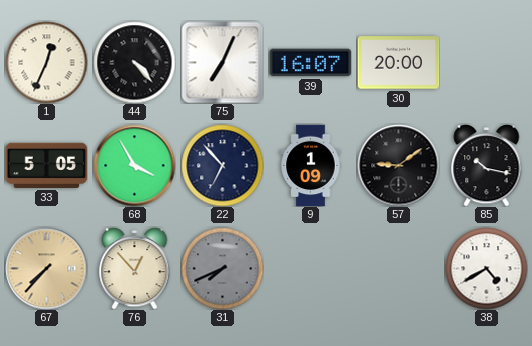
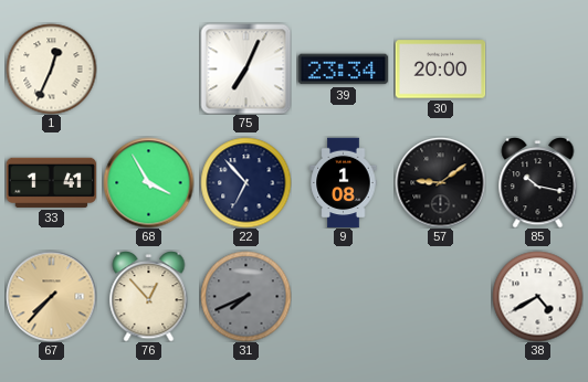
44: 4:23 -> none (134, 62)
39: 16:07 -> 23:34 (343, 70)
33: 5:05 -> 1:41 (51, 182)
9: 1:09 -> 1:08 (344, 182)
